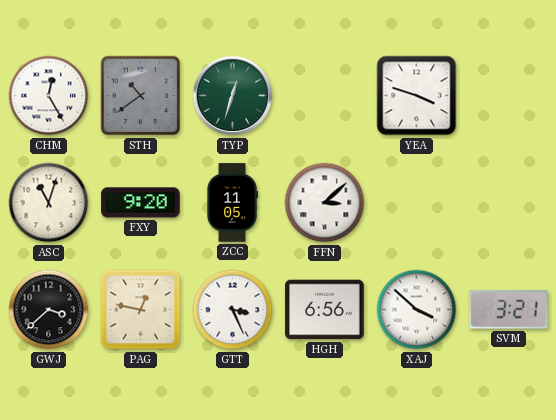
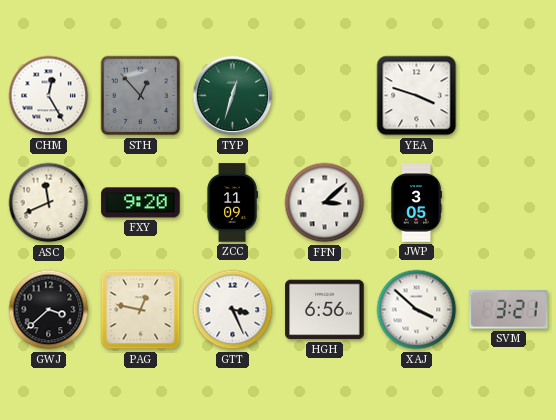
STH: 10:39 -> 12:53 (141, 96)
ASC: 11:03 -> 11:41 (49, 203)
ZCC: 11:05 -> 11:09 (232, 203)
JWP: none -> 3:05 (416, 203)
